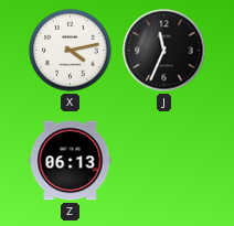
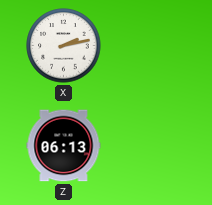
X: 4:13 -> 2:13 (64, 46)
J: 11:34 -> none (164, 51)
